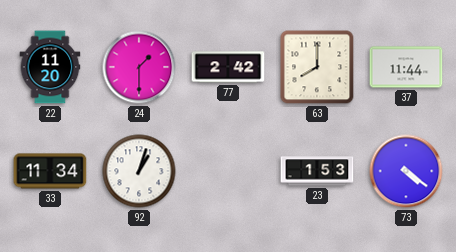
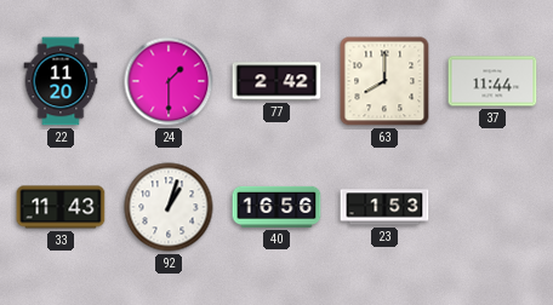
33: 11:34 -> 11:43 (61, 207)
40: none -> 16:56 (276, 207)
73: 4:21 -> none (406, 171)
